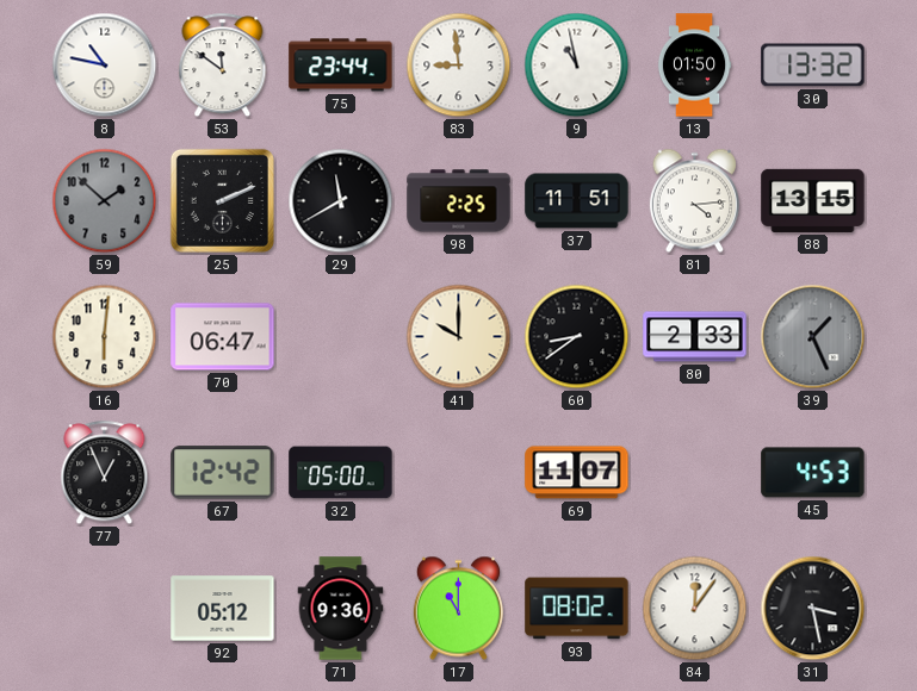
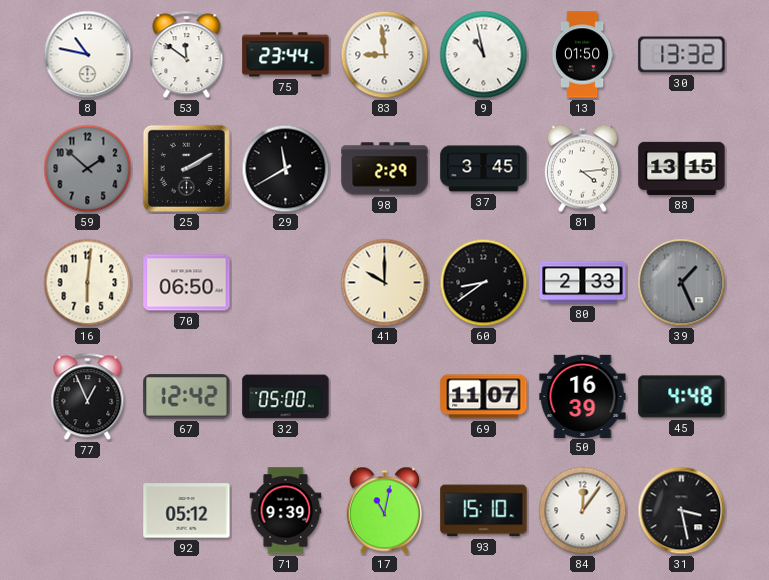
25: 2:11 -> 2:10 (186, 168)
98: 2:25 -> 2:29 (385, 169)
37: 11:51 -> 3:45 (484, 169)
70: 06:47 -> 06:50 (187, 283)
50: none -> 16:39 (583, 396)
45: 4:53 -> 4:48 (682, 397)
71: 9:36 -> 9:39 (286, 511)
17: 11:00 -> 11:02 (384, 511)
93: 08:02 -> 15:10 (484, 511)
